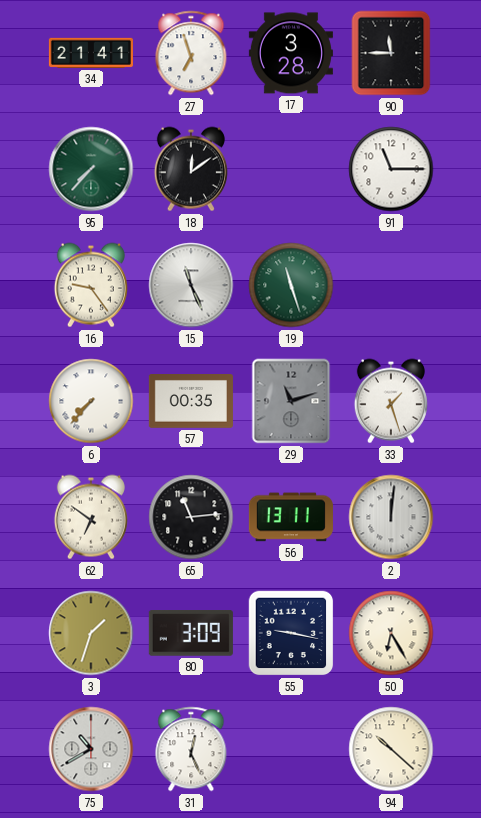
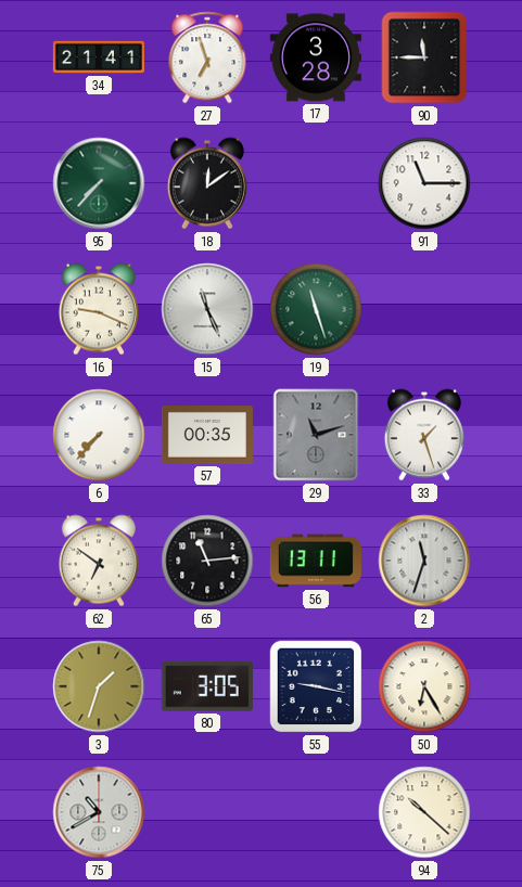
16: 9:24 -> 9:19 (99, 309)
2: 12:01 -> 11:33 (424, 561)
80: 3:09 -> 3:05 (207, 687)
31: 12:26 -> none (191, 749)
